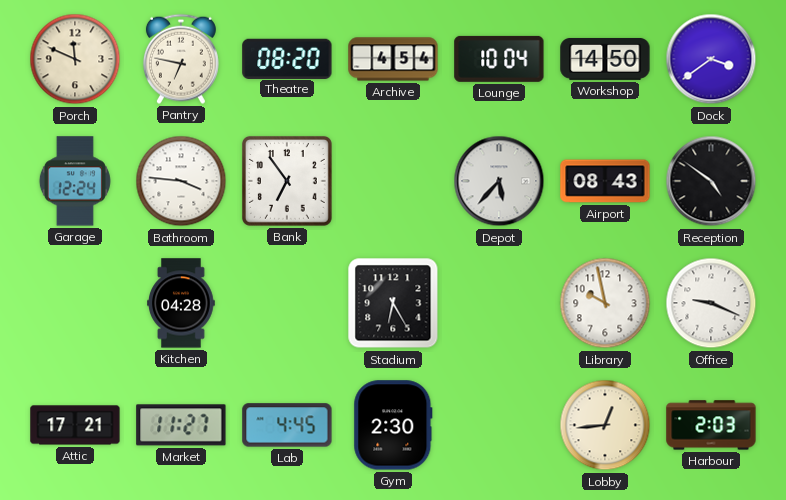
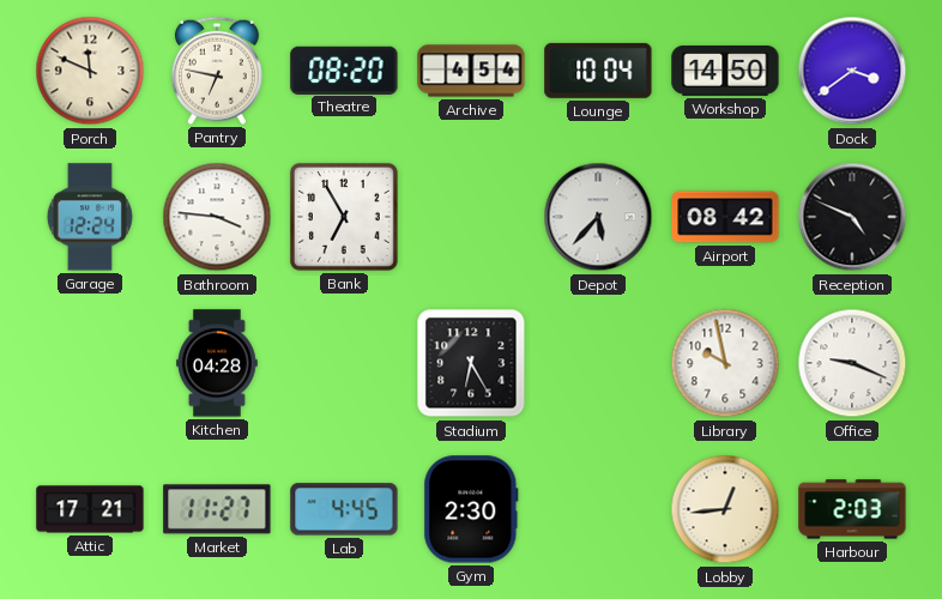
Bank: 6:54 -> 6:55 (344, 217)
Airport: 08:43 -> 08:42 (725, 217)
Reception: 4:51 -> 4:49 (852, 217)
